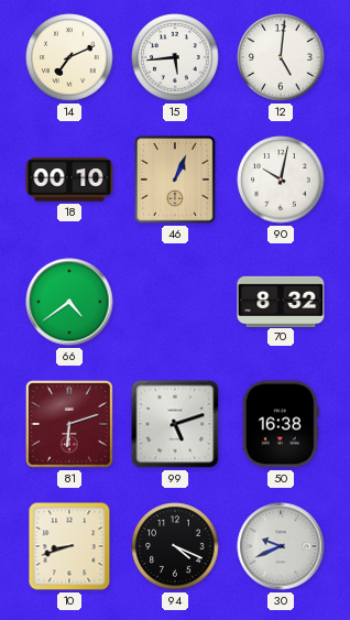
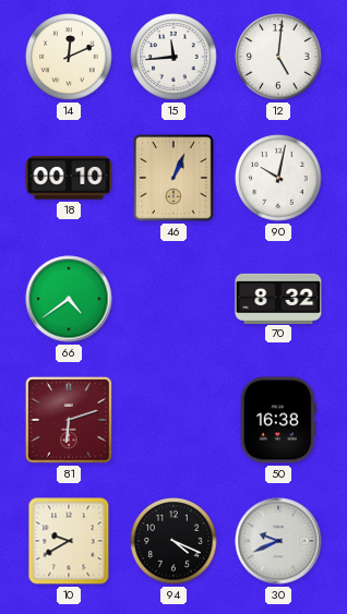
14: 7:11 -> 12:11 (69, 57)
15: 5:44 -> 11:44 (174, 57)
99: 5:12 -> none (175, 424)
10: 8:42 -> 9:40 (69, 541)
